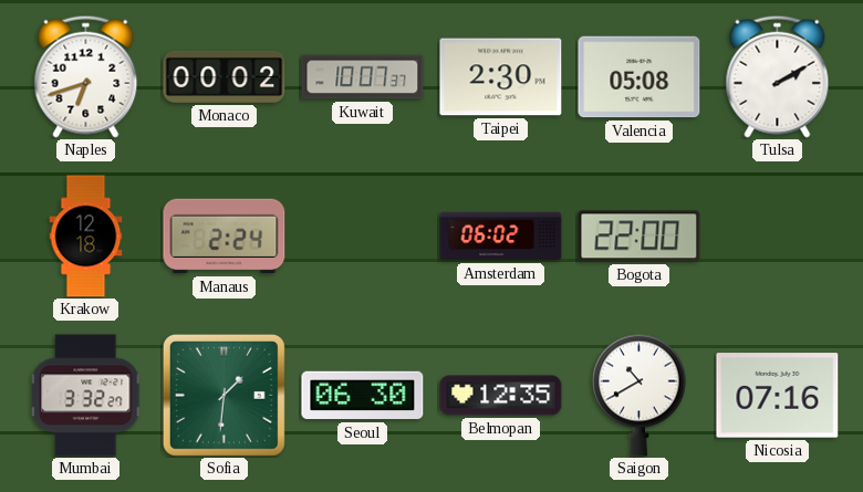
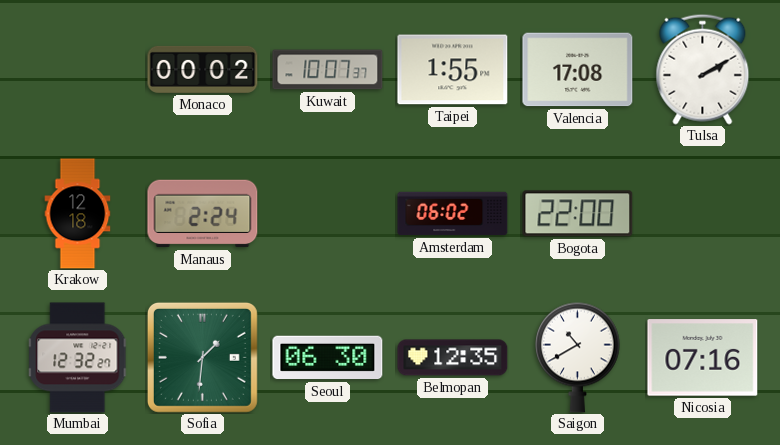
Naples: 6:42 -> none (86, 76)
Taipei: 2:30 -> 1:55 (453, 70)
Valencia: 05:08 -> 17:08 (578, 70)
Mumbai: 3:32 -> 12:32 (78, 358)
